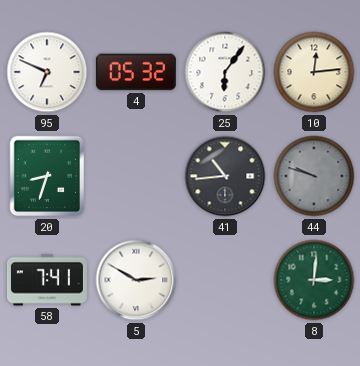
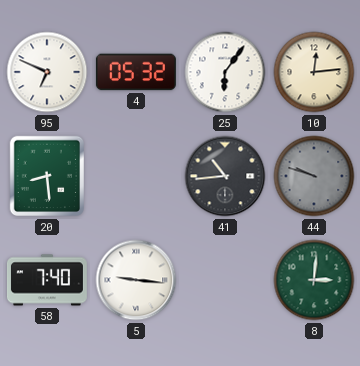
20: 8:33 -> 8:29 (46, 176)
58: 7:41 -> 7:40 (47, 280)
5: 2:50 -> 9:16 (136, 280)
